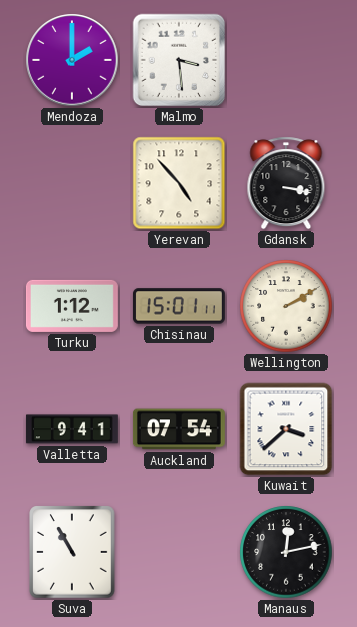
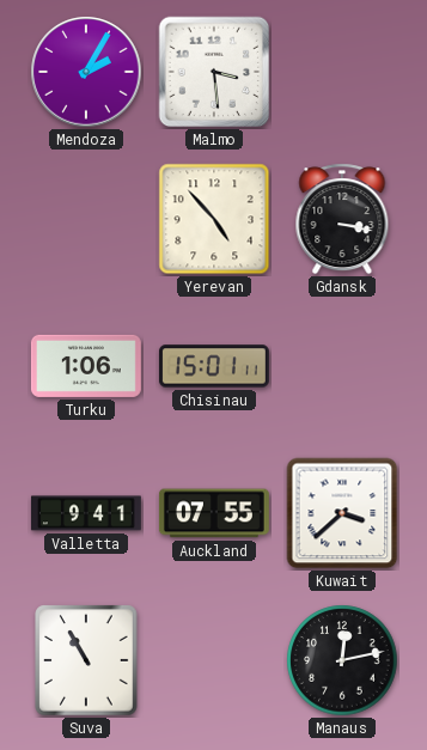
Mendoza: 2:00 -> 2:05 (86, 72)
Turku: 1:12 -> 1:06 (86, 366)
Wellington: 2:10 -> none (286, 306)
Auckland: 07:54 -> 07:55 (214, 513)
